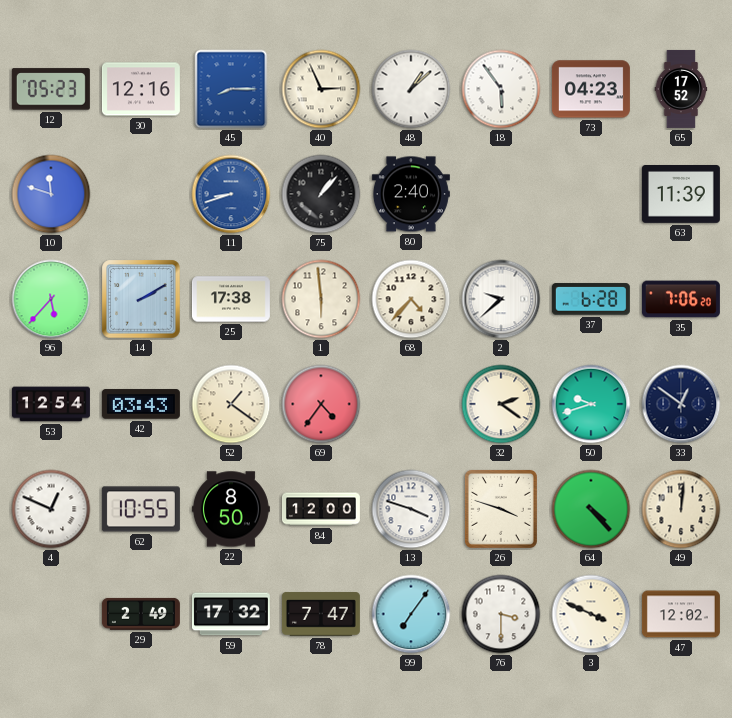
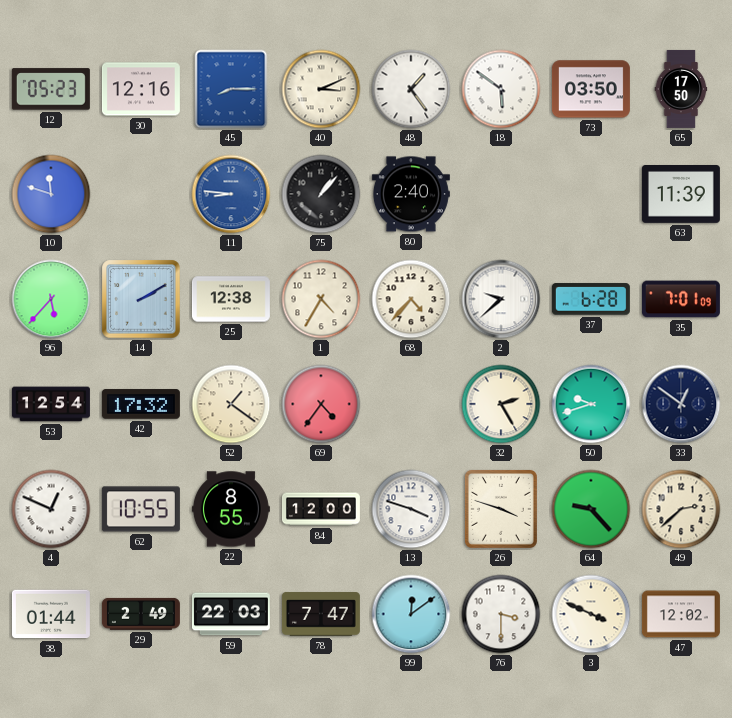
40: 2:56 -> 3:11 (321, 89)
48: 1:08 -> 1:24 (411, 89)
18: 5:54 -> 5:51 (501, 89)
73: 04:23 -> 03:50 (591, 89)
65: 17:52 -> 17:50 (681, 89)
11: 8:42 -> 8:46 (231, 194)
25: 17:38 -> 12:38 (231, 299)
1: 5:59 -> 4:35 (321, 299)
35: 7:06 -> 7:01 (681, 299)
42: 03:43 -> 17:32 (141, 404)
32: 2:21 -> 2:25 (501, 404)
22: 8:50 -> 8:55 (231, 509)
64: 4:23 -> 9:23 (591, 509)
49: 12:01 -> 2:38 (681, 509)
38: none -> 01:44 (51, 614)
59: 17:32 -> 22:03 (231, 614)
99: 7:06 -> 12:09 (411, 614)
